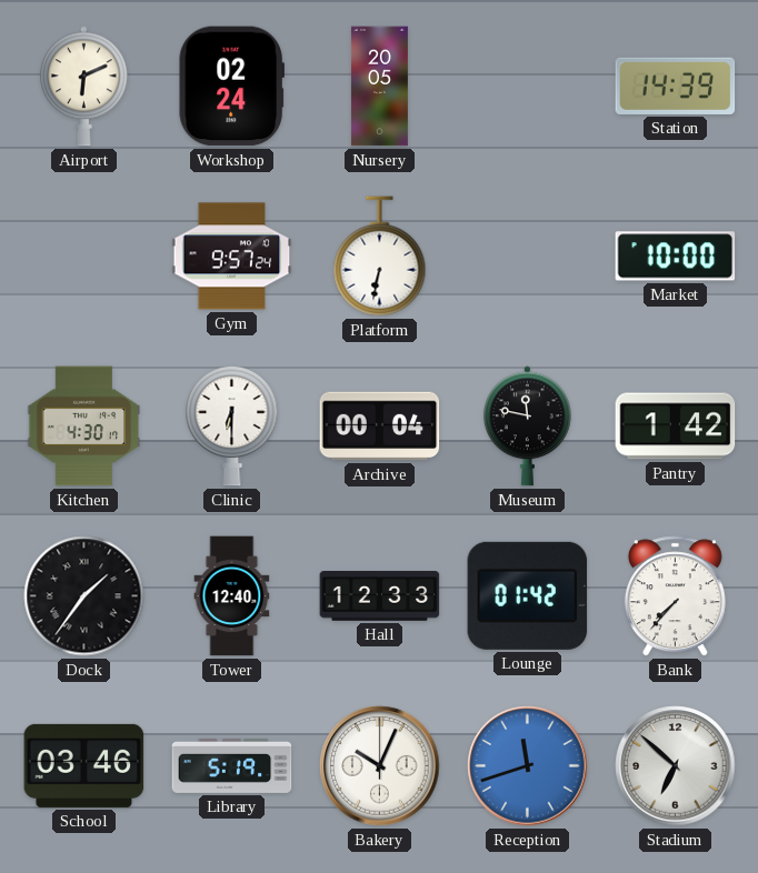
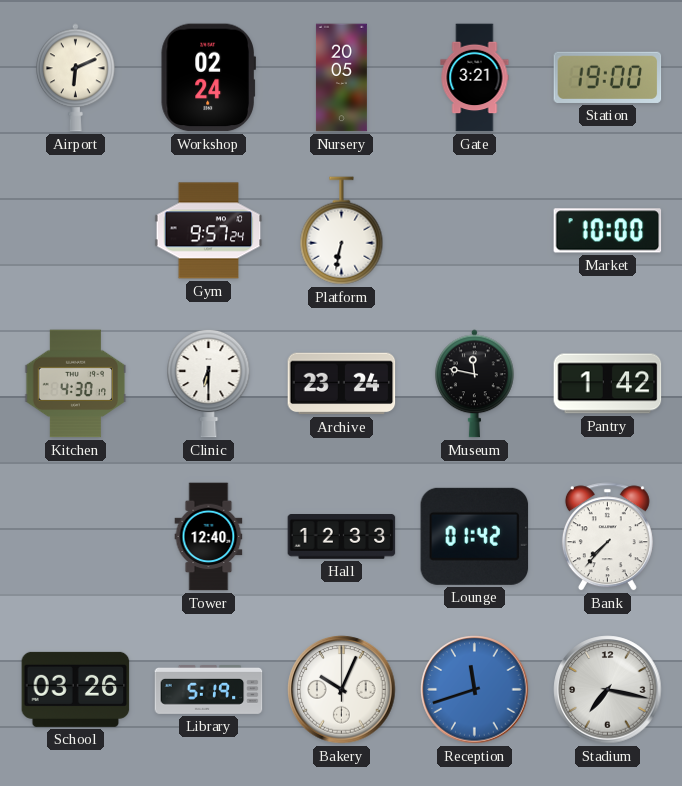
Gate: none -> 3:21 (475, 78)
Station: 14:39 -> 19:00 (608, 77)
Archive: 00:04 -> 23:24 (342, 384)
Dock: 1:36 -> none (84, 596)
School: 03:46 -> 03:26 (76, 689)
Stadium: 6:52 -> 7:17 (608, 690)
